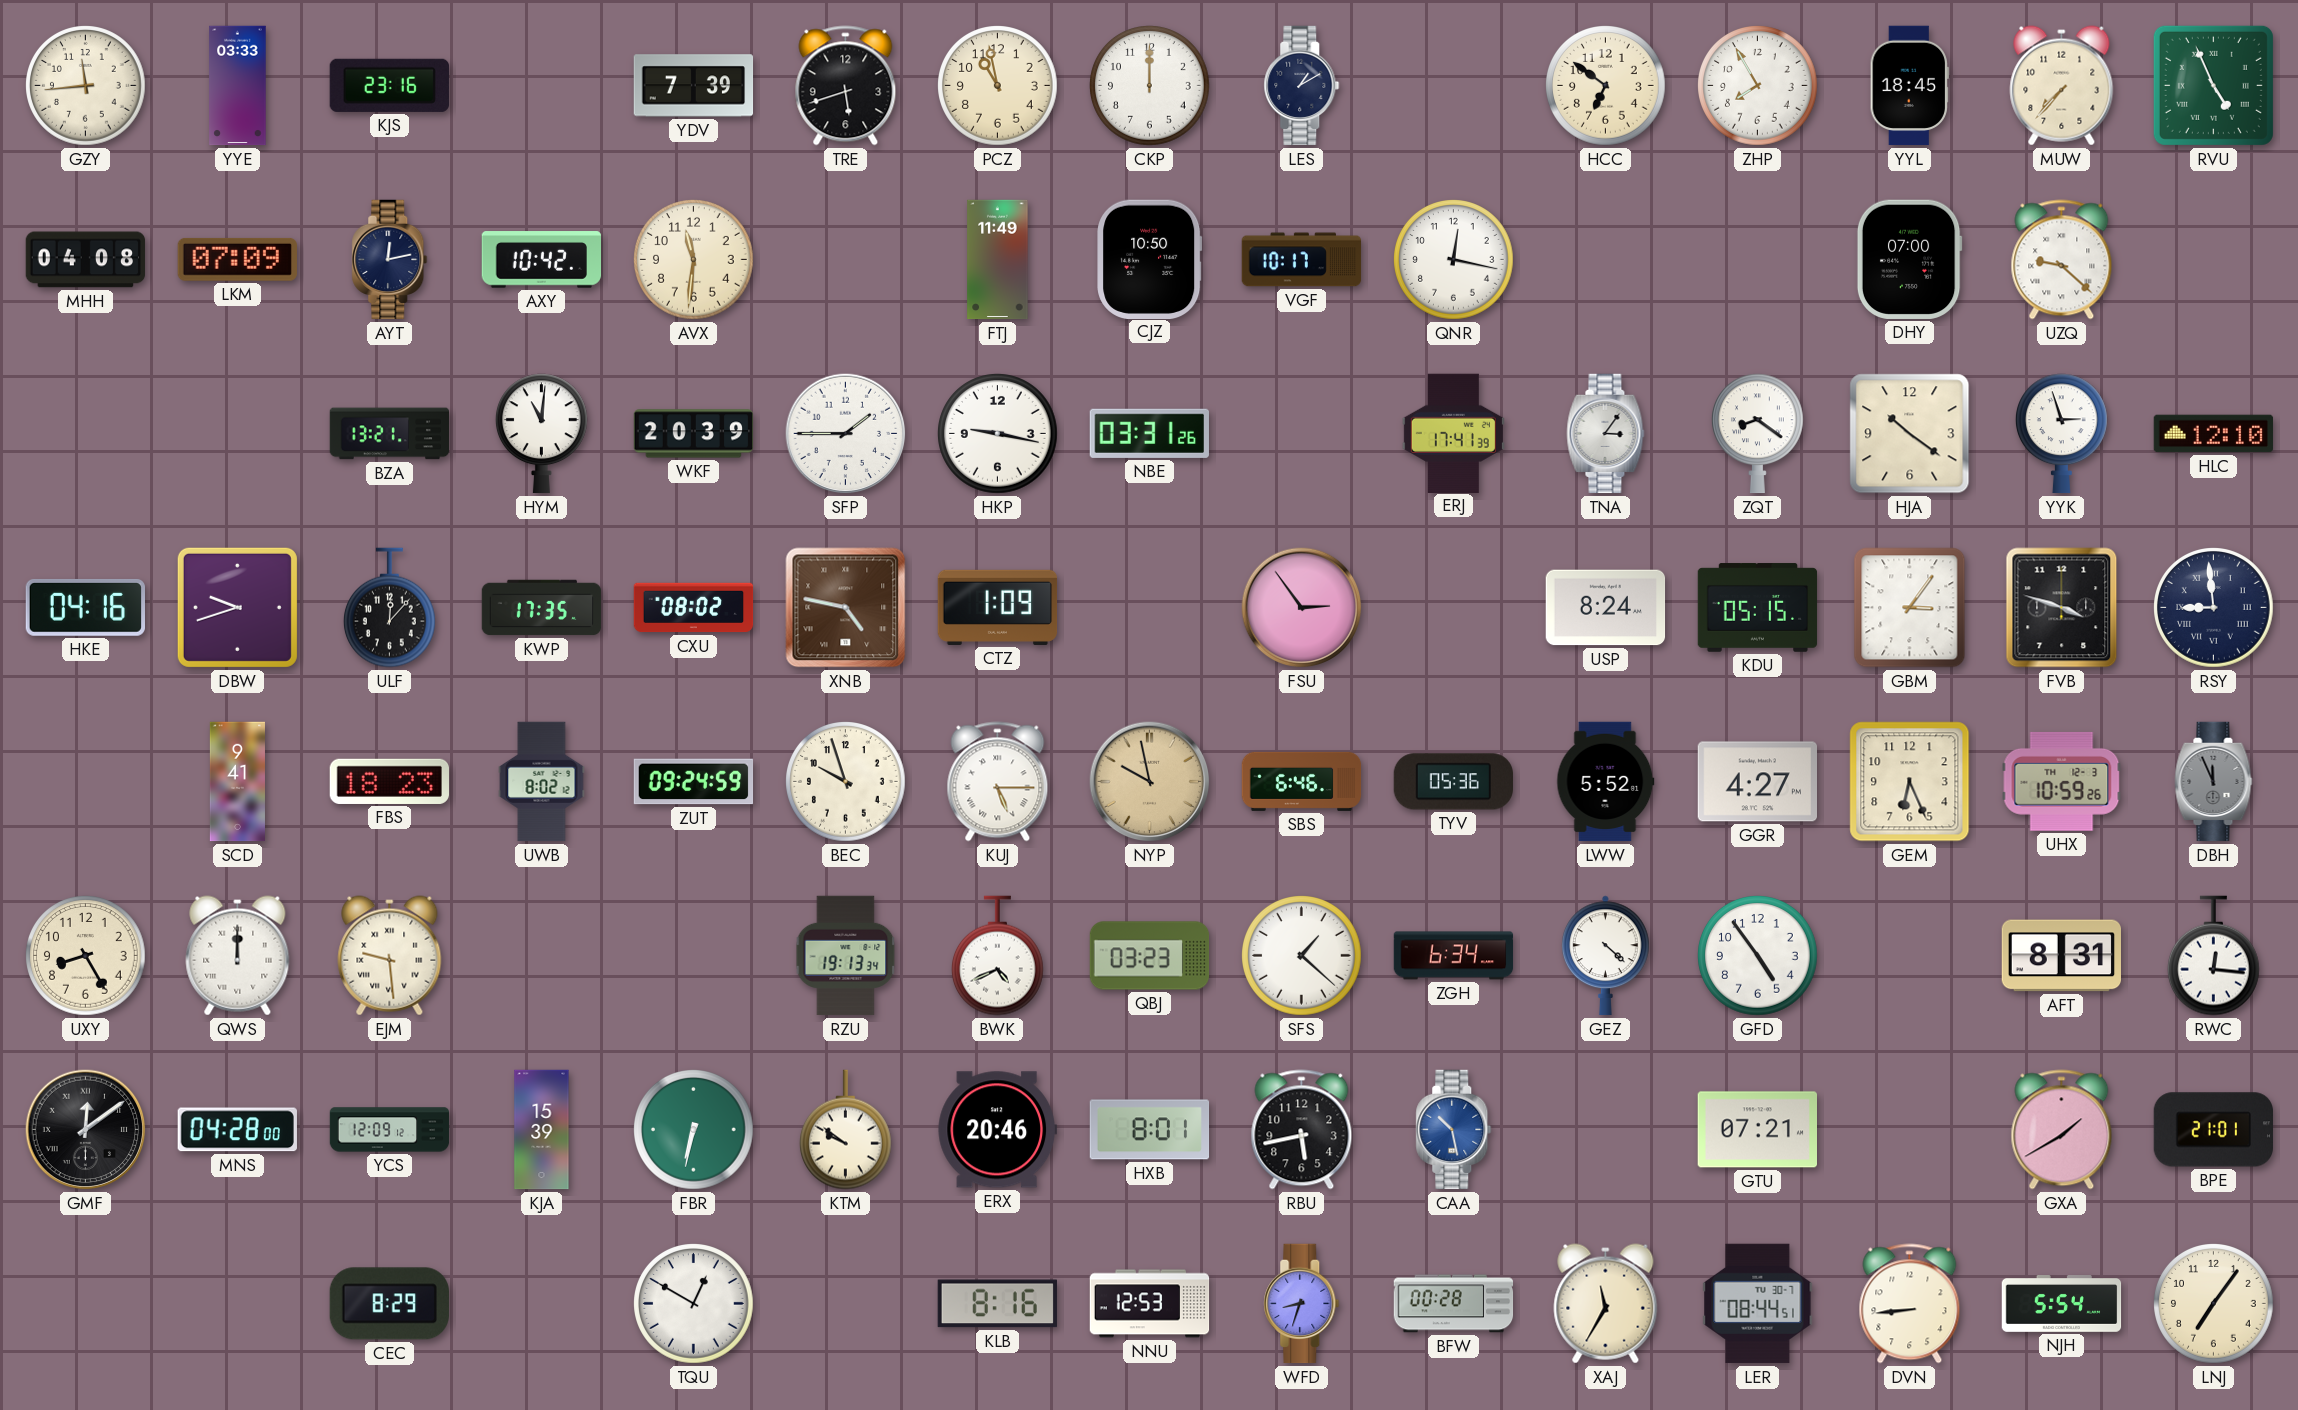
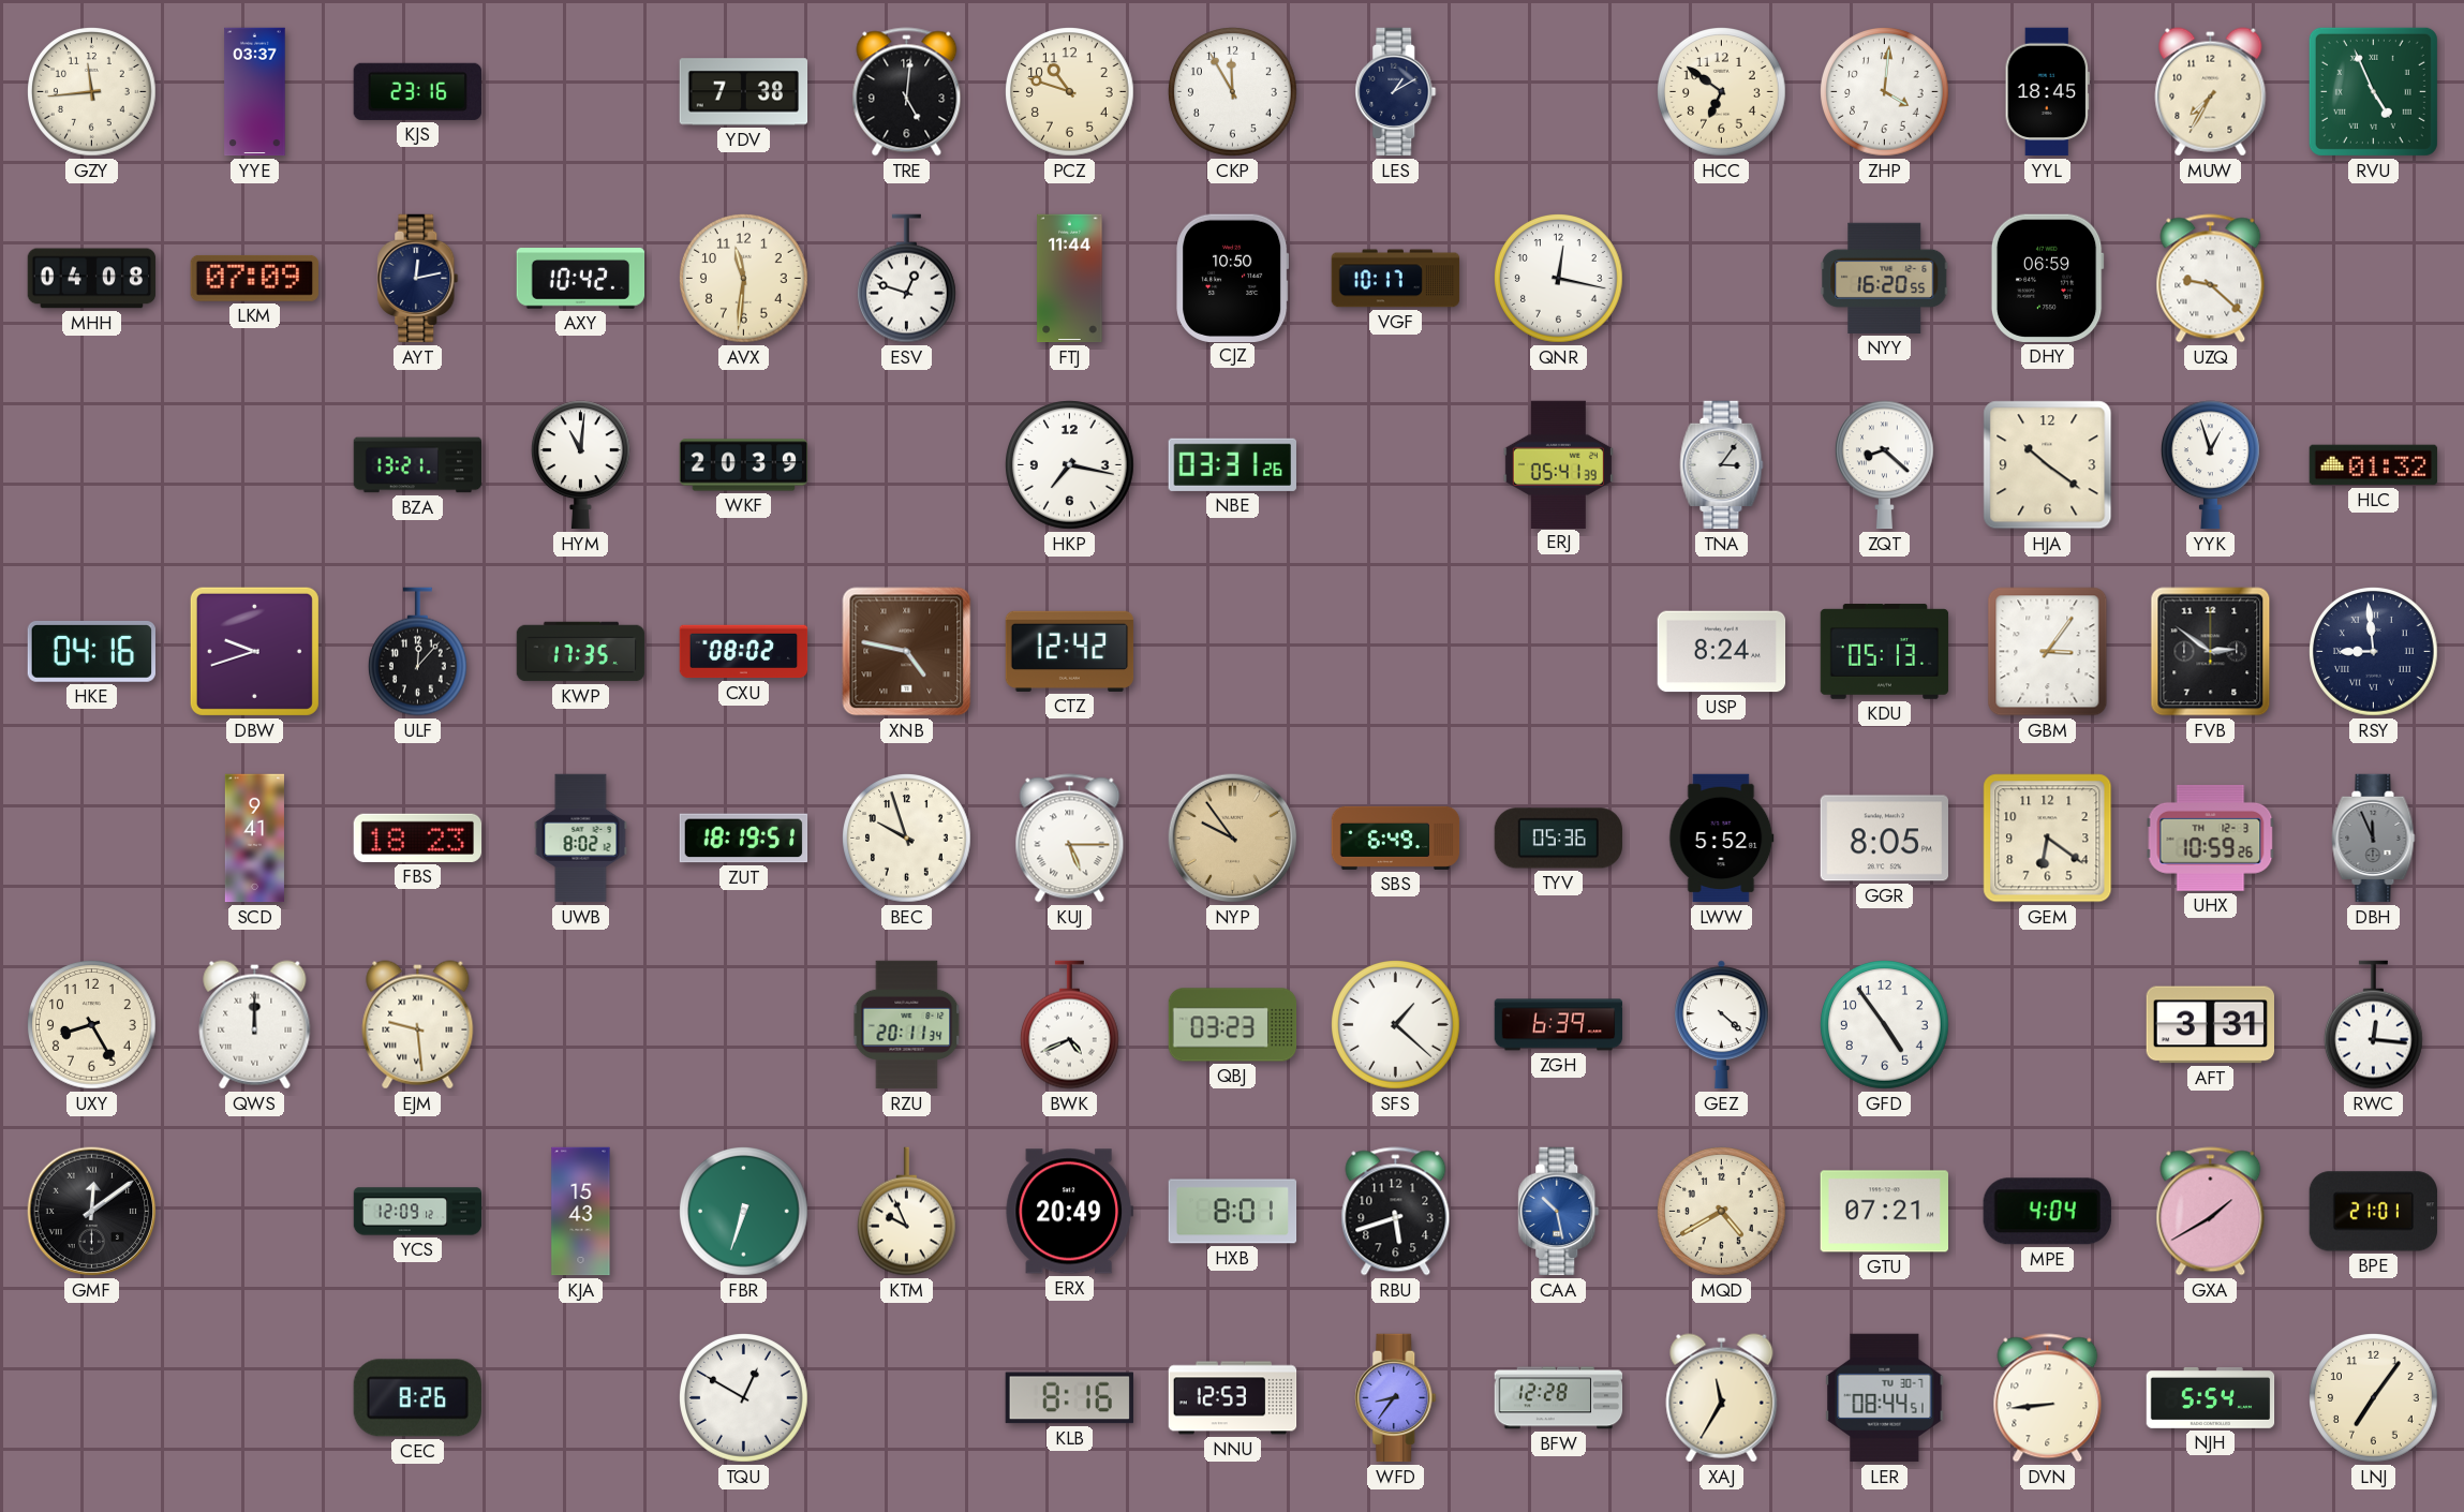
YYE: 03:33 -> 03:37 (255, 92)
YDV: 7:39 -> 7:38 (744, 92)
TRE: 5:42 -> 5:01 (907, 92)
PCZ: 10:58 -> 10:48 (1070, 92)
CKP: 12:00 -> 11:55 (1233, 92)
ZHP: 7:55 -> 4:01 (1885, 92)
MUW: 7:37 -> 7:35 (2211, 92)
ESV: none -> 12:48 (906, 279)
FTJ: 11:49 -> 11:44 (1070, 279)
NYY: none -> 16:20 (1885, 278)
DHY: 07:00 -> 06:59 (2047, 278)
SFP: 1:45 -> none (846, 434)
HKP: 9:17 -> 7:17 (1070, 465)
ERJ: 17:41 -> 05:41 (1558, 464)
ZQT: 8:21 -> 8:22 (1884, 465)
YYK: 2:57 -> 12:57 (2210, 465)
HLC: 12:10 -> 01:32 (2374, 465)
CTZ: 1:09 -> 12:42 (1070, 651)
FSU: 2:54 -> none (1302, 608)
KDU: 05:15 -> 05:13 (1885, 652)
FVB: 3:48 -> 2:51 (2211, 652)
ZUT: 09:24 -> 18:19 (744, 839)
NYP: 9:58 -> 9:54 (1233, 839)
SBS: 6:46 -> 6:49 (1396, 837)
GGR: 4:27 -> 8:05 (1884, 839)
GEM: 6:26 -> 6:21 (2048, 839)
RZU: 19:13 -> 20:11 (907, 1025)
ZGH: 6:34 -> 6:39 (1559, 1025)
AFT: 8:31 -> 3:31 (2210, 1025)
MNS: 04:28 -> none (237, 1130)
KJA: 15:39 -> 15:43 (581, 1212)
FBR: 6:32 -> 6:33 (744, 1212)
KTM: 9:51 -> 9:56 (906, 1212)
ERX: 20:46 -> 20:49 (1069, 1212)
RBU: 5:43 -> 5:42 (1396, 1212)
MQD: none -> 4:40 (1722, 1212)
MPE: none -> 4:04 (2047, 1212)
CEC: 8:29 -> 8:26 (417, 1398)
WFD: 8:33 -> 8:36 (1396, 1398)
BFW: 00:28 -> 12:28 (1559, 1398)
